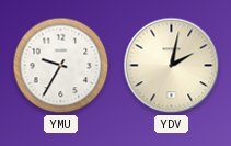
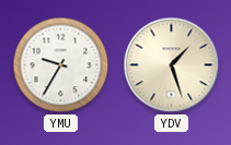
YDV: 2:02 -> 1:27 (172, 65)
